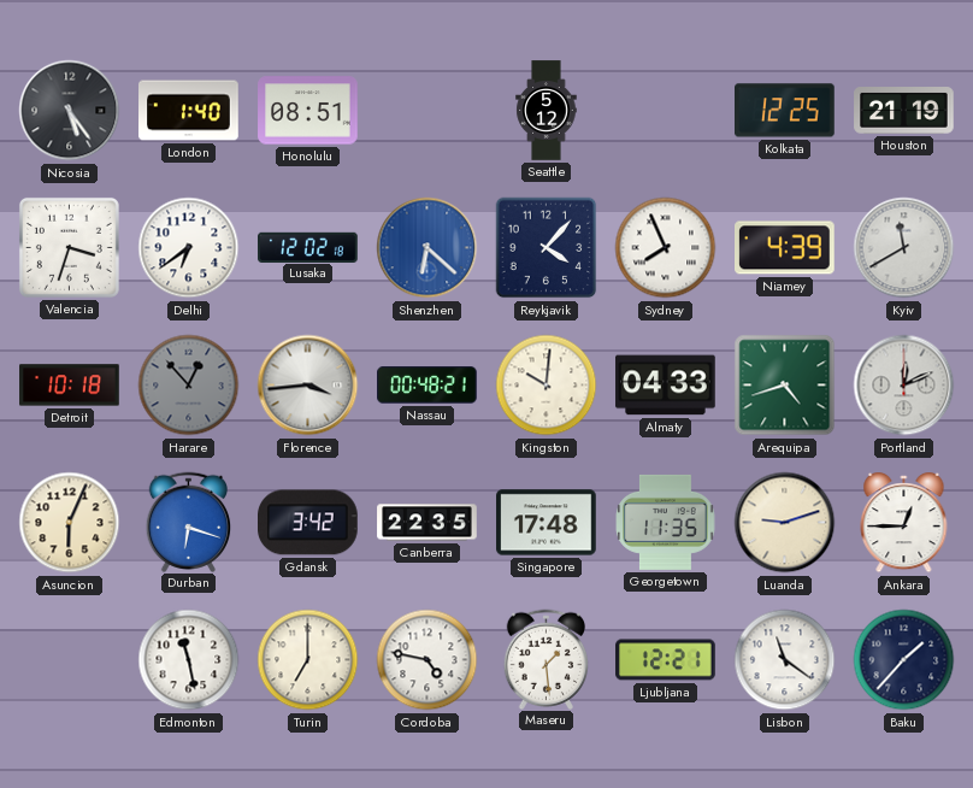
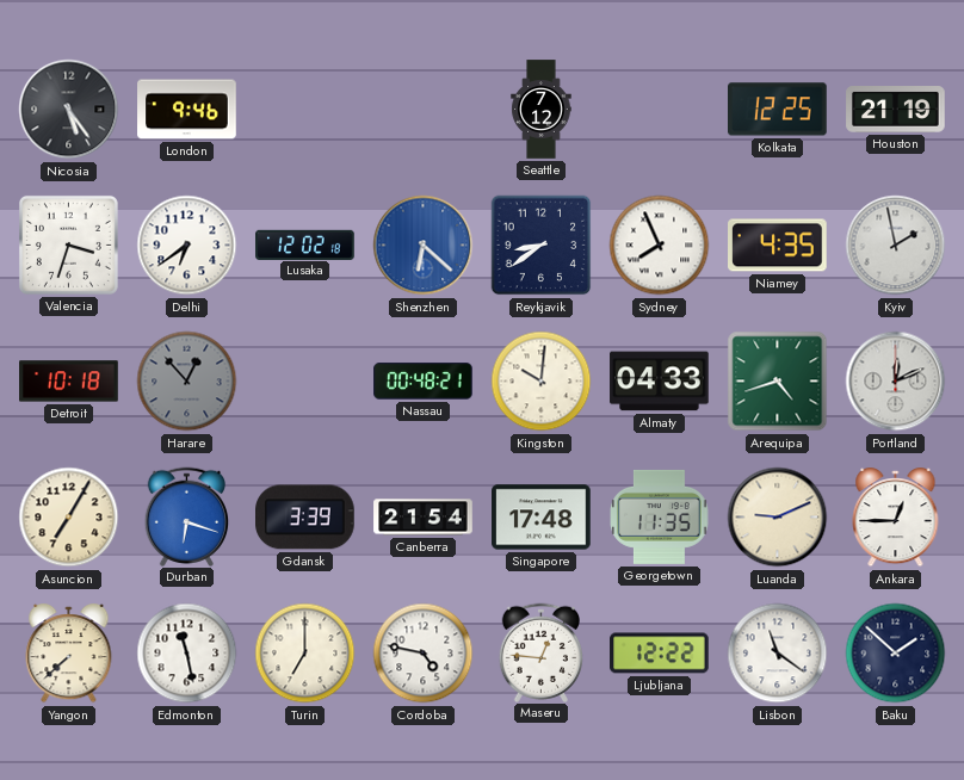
London: 1:40 -> 9:46 (187, 110)
Honolulu: 08:51 -> none (308, 111)
Seattle: 5:12 -> 7:12 (542, 110)
Reykjavik: 4:07 -> 8:39 (542, 246)
Niamey: 4:39 -> 4:35 (778, 246)
Kyiv: 11:40 -> 1:58 (896, 246)
Florence: 3:44 -> none (308, 386)
Asuncion: 6:04 -> 7:05 (69, 518)
Gdansk: 3:42 -> 3:39 (305, 518)
Canberra: 22:35 -> 21:54 (424, 518)
Luanda: 9:12 -> 9:11 (778, 518)
Yangon: none -> 7:38 (69, 655)
Maseru: 1:29 -> 12:46 (542, 652)
Ljubljana: 12:21 -> 12:22 (660, 654)
Baku: 1:37 -> 1:52 (896, 654)
